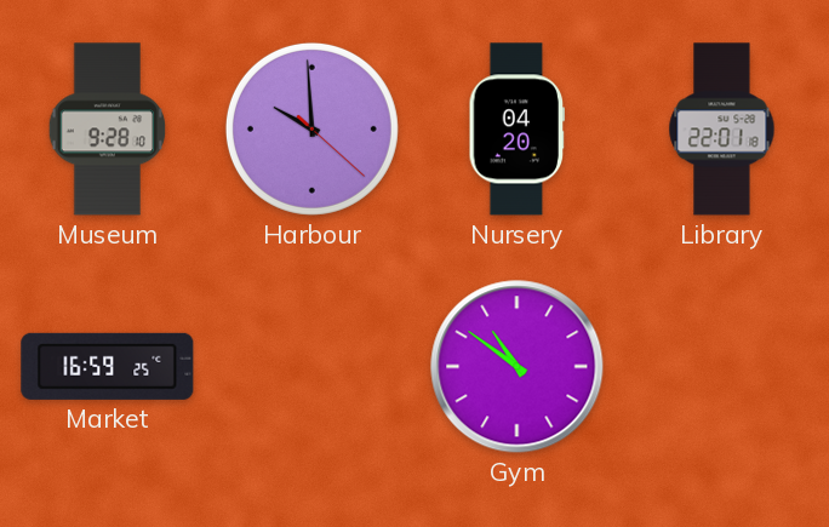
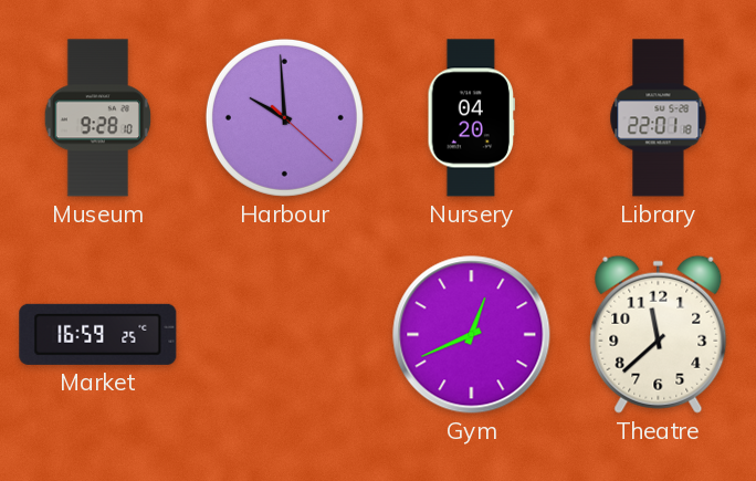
Gym: 10:51 -> 12:41 (472, 335)
Theatre: none -> 11:38 (659, 334)
